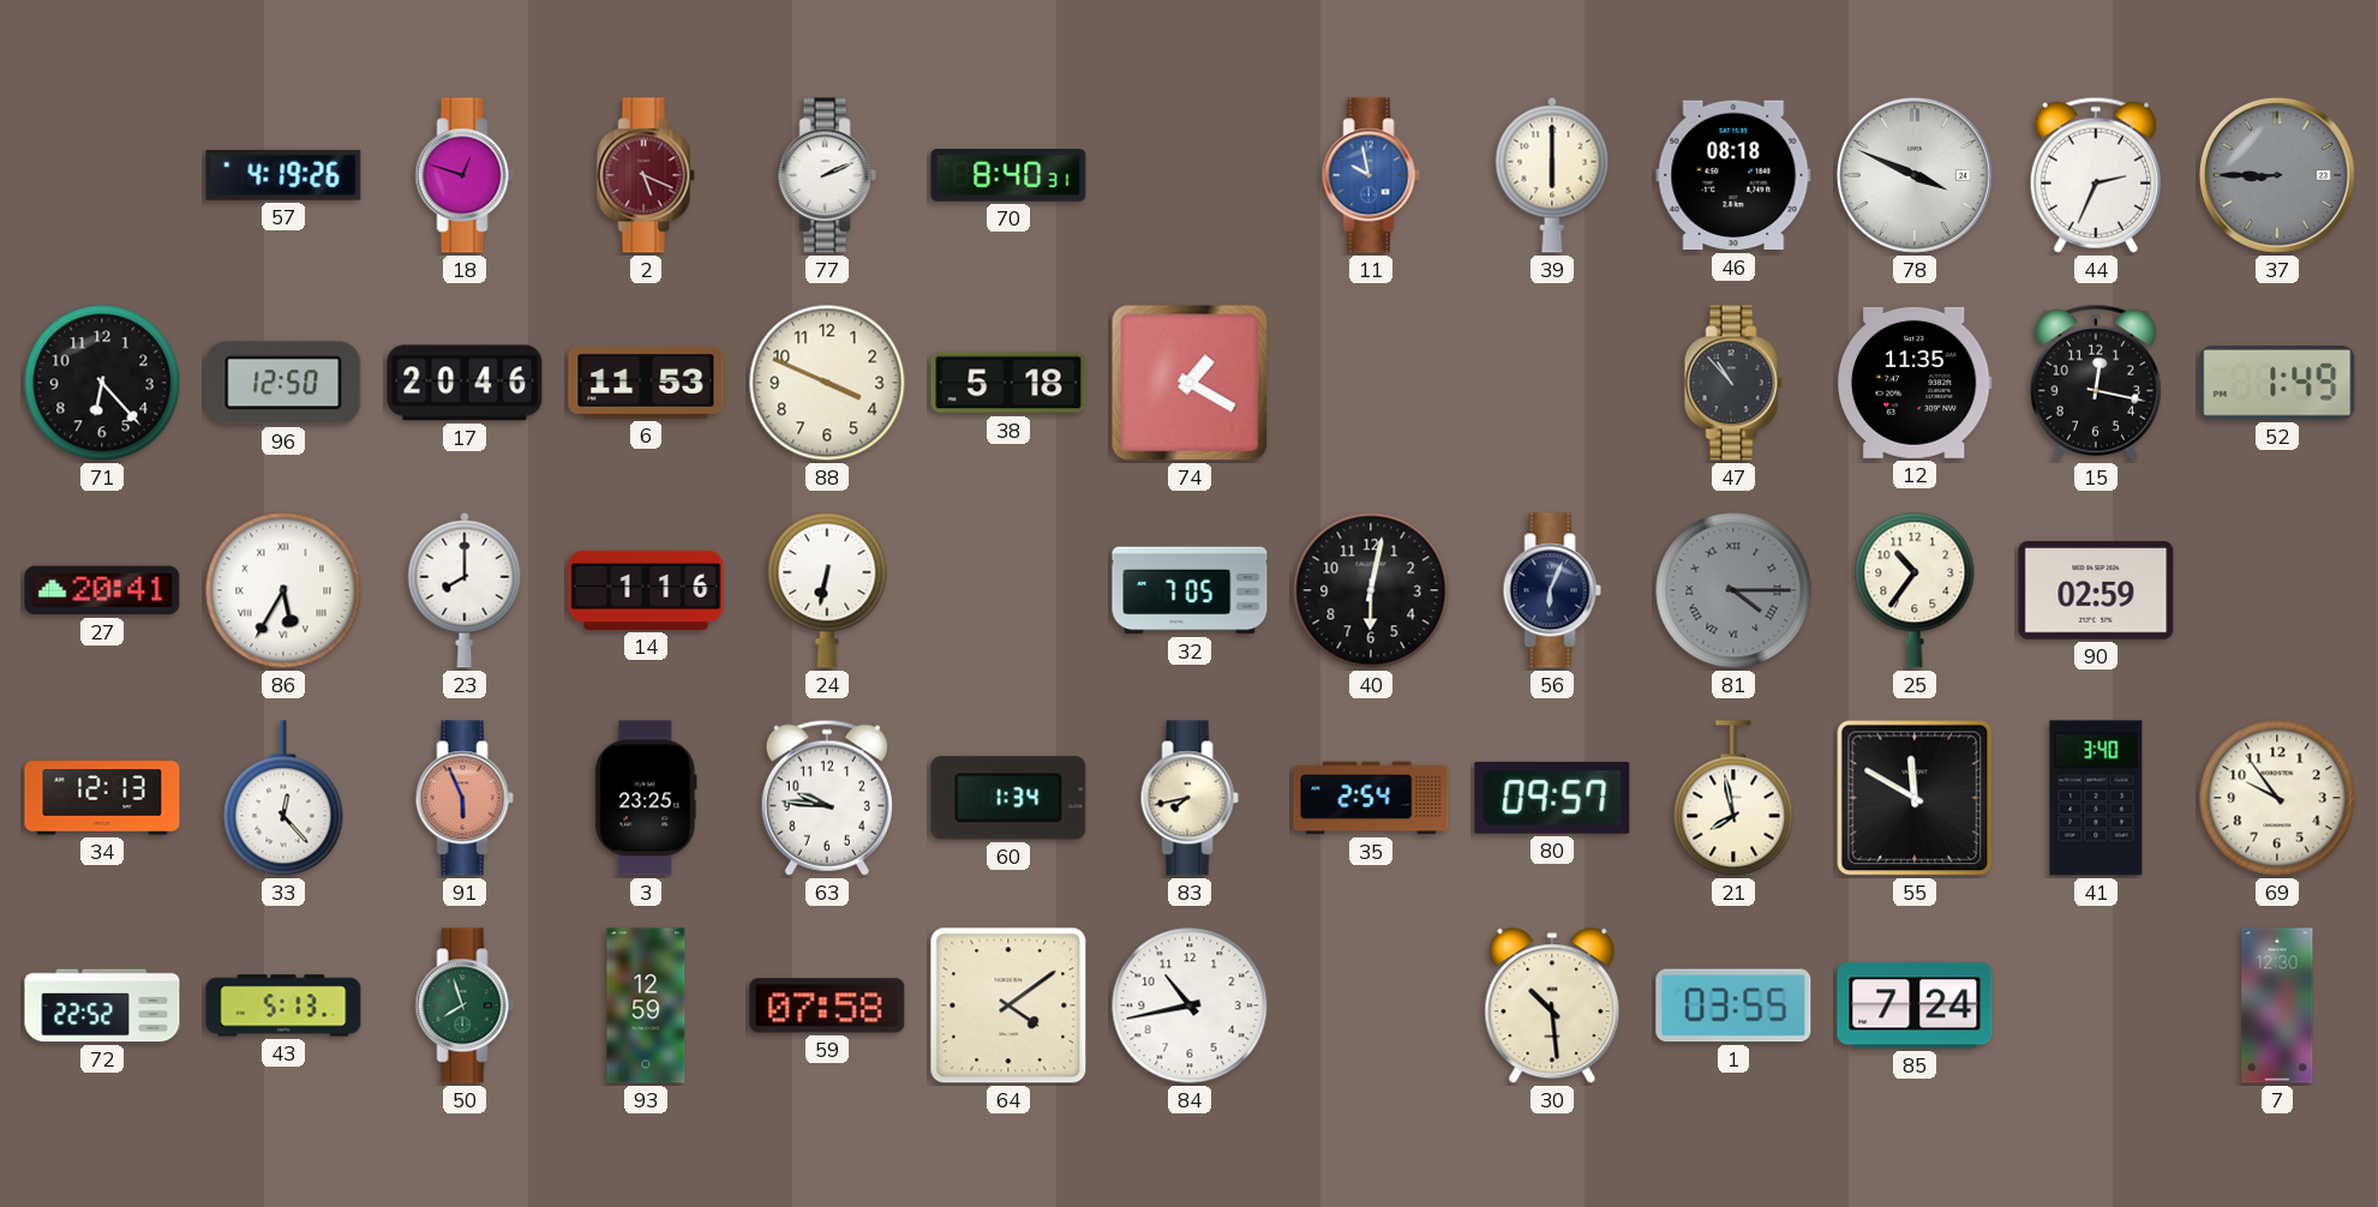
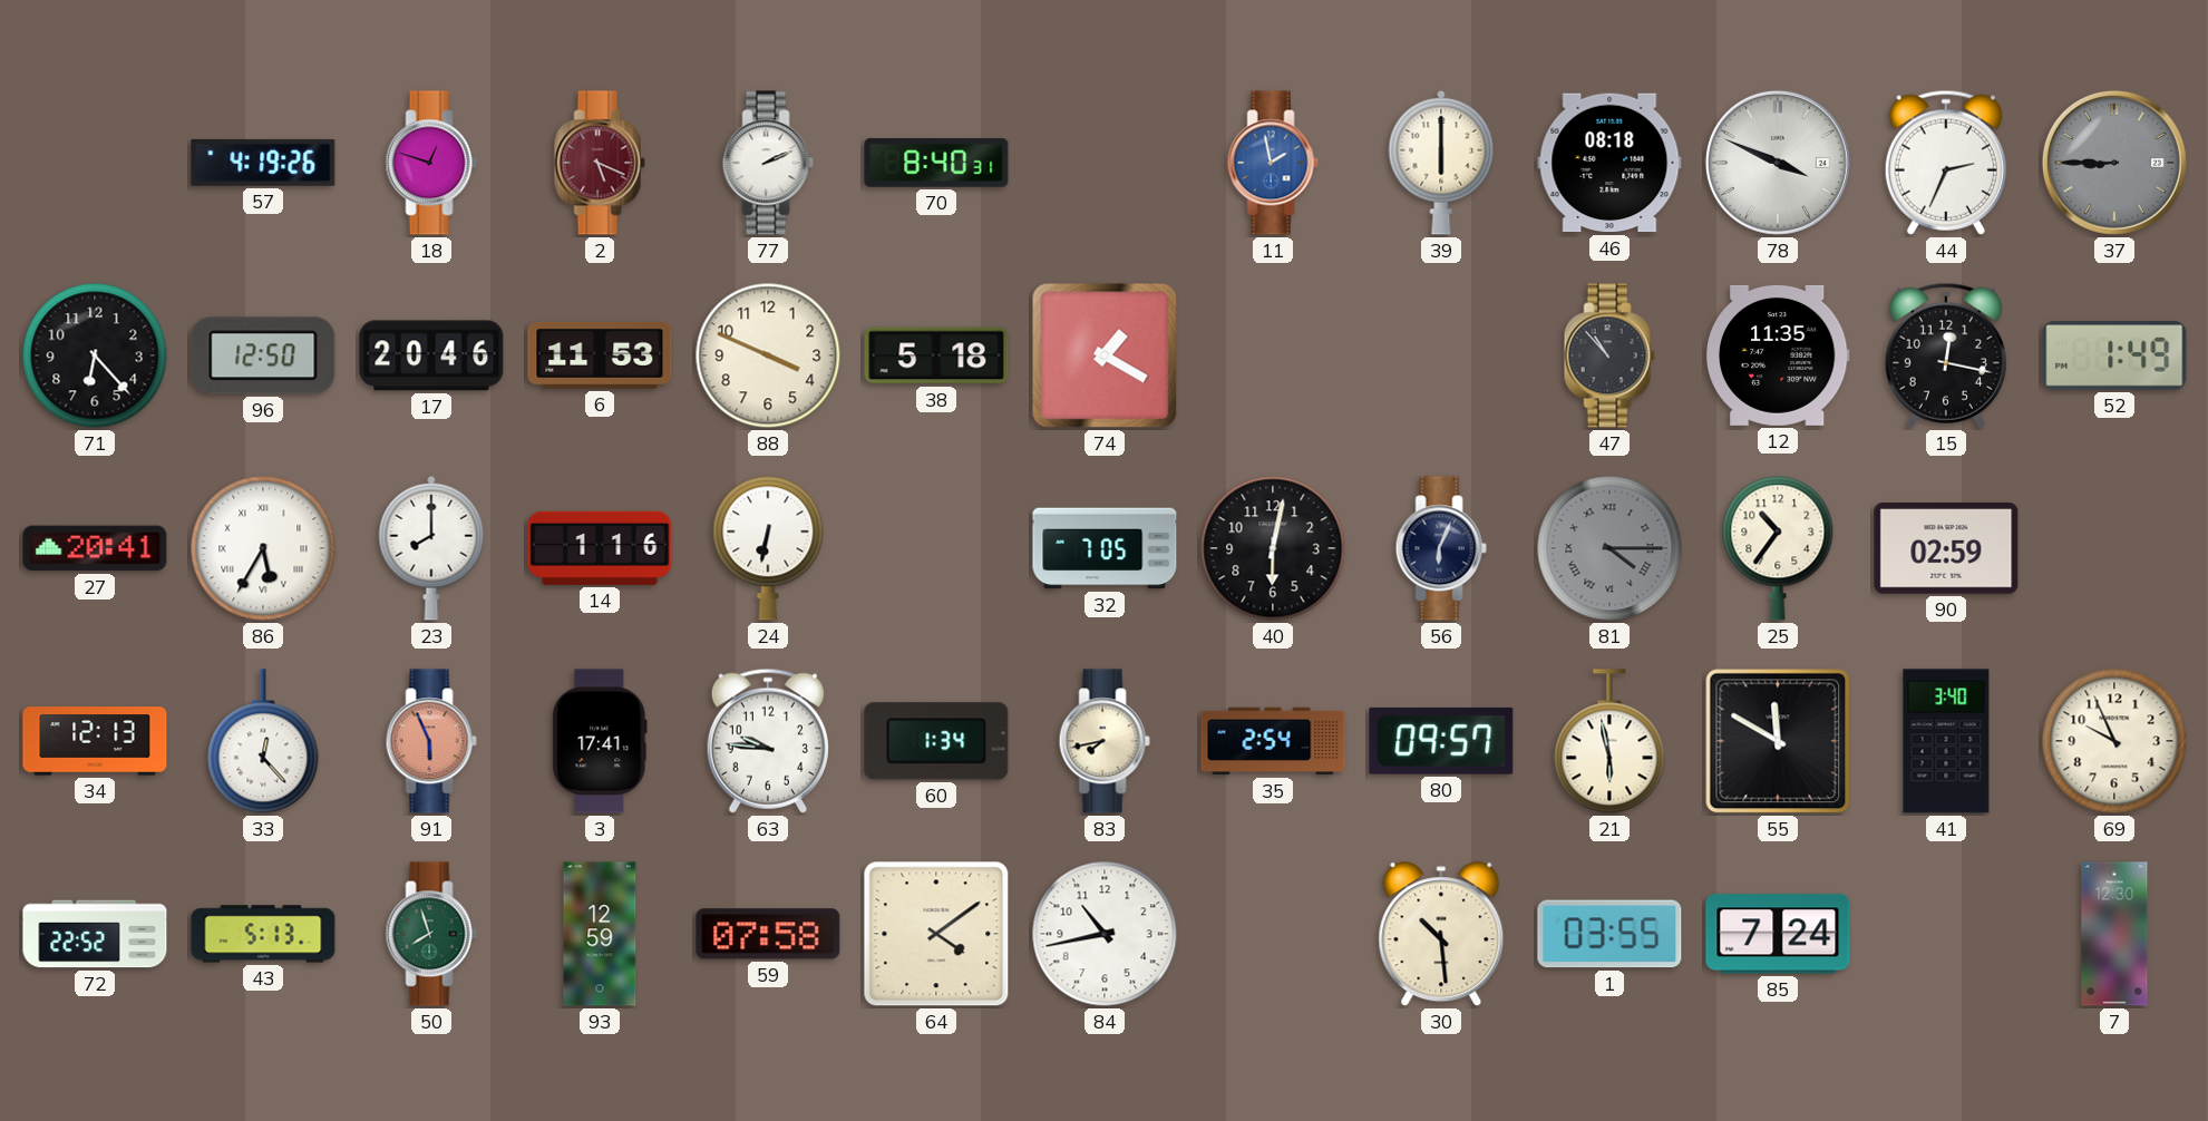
11: 9:58 -> 1:58 (1273, 163)
3: 23:25 -> 17:41 (600, 741)
21: 7:58 -> 5:58 (1609, 741)
69: 9:54 -> 9:56 (2114, 741)
